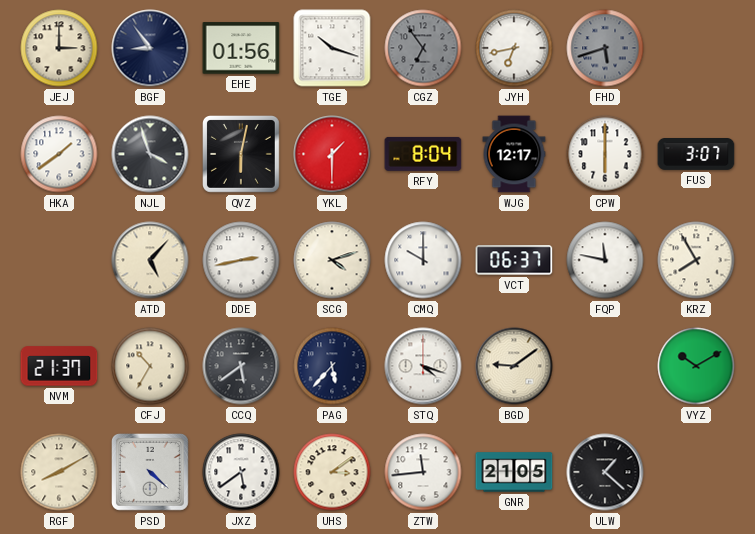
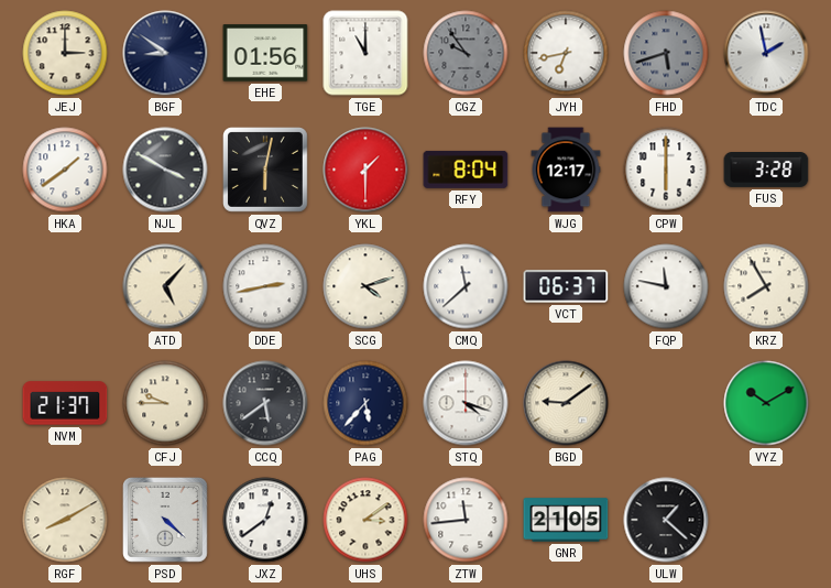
BGF: 8:54 -> 8:51 (165, 53)
TGE: 10:18 -> 11:00 (365, 53)
CGZ: 6:54 -> 9:54 (466, 53)
TDC: none -> 1:58 (766, 53)
NJL: 3:57 -> 3:50 (165, 170)
FUS: 3:07 -> 3:28 (766, 171)
CMQ: 10:00 -> 11:38 (466, 286)
CFJ: 10:35 -> 9:45 (165, 403)
JXZ: 5:39 -> 12:39 (265, 520)
